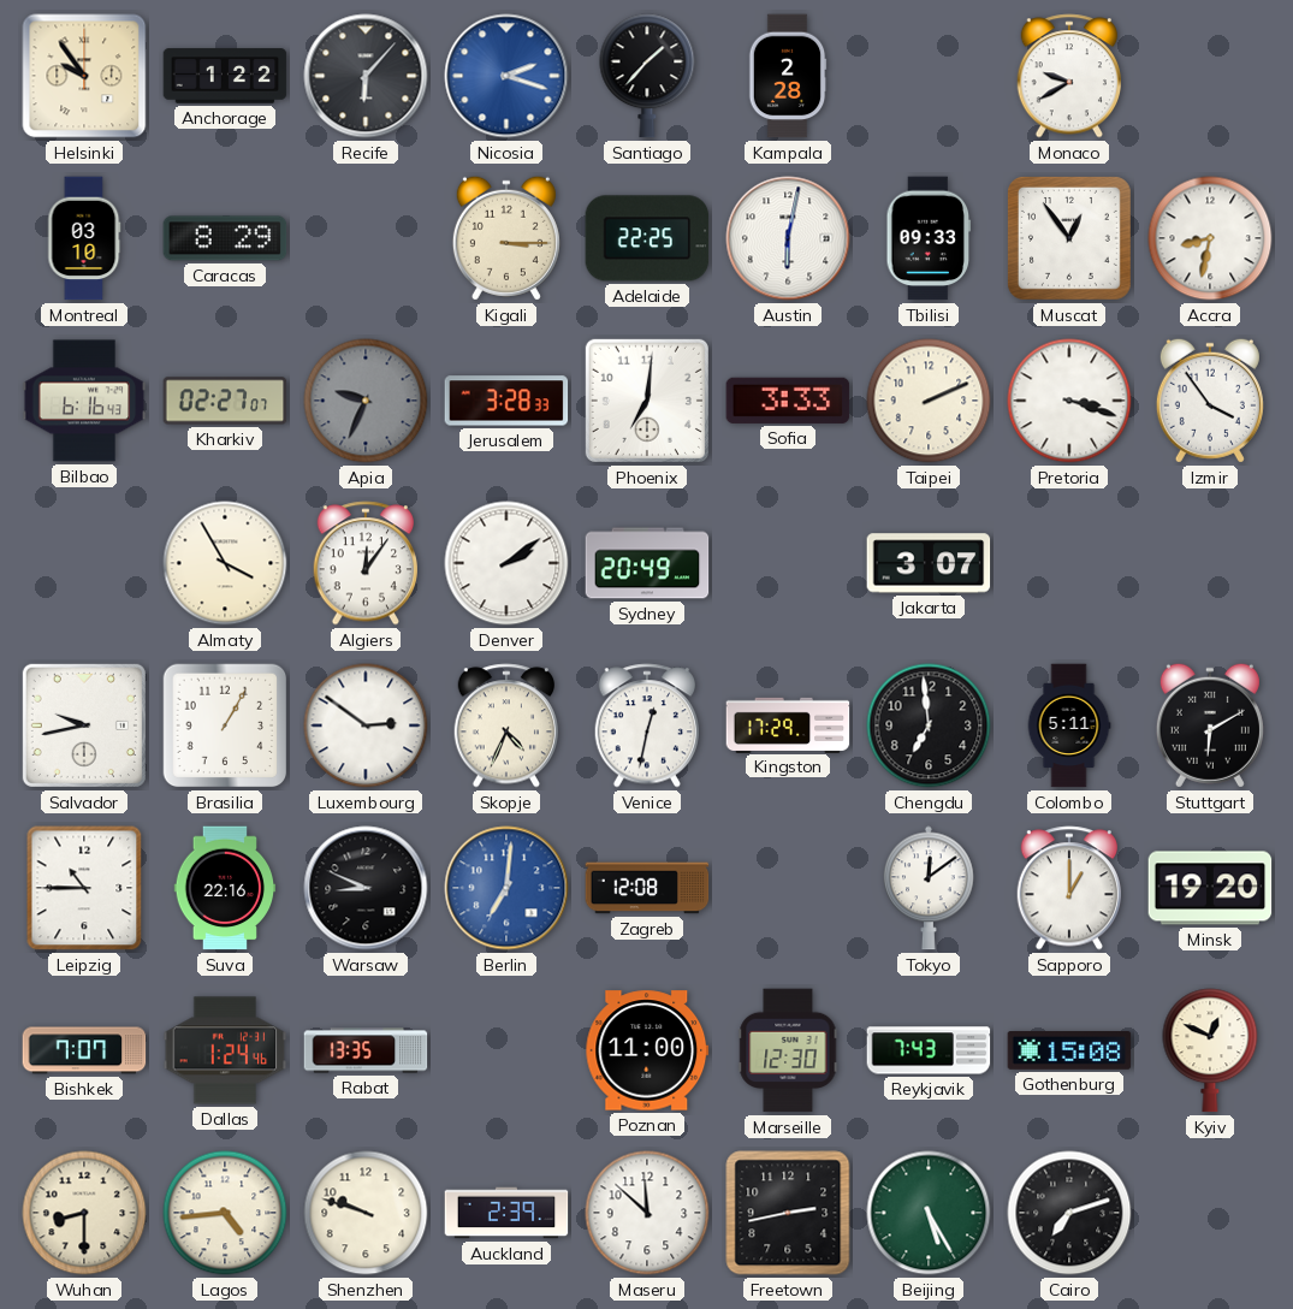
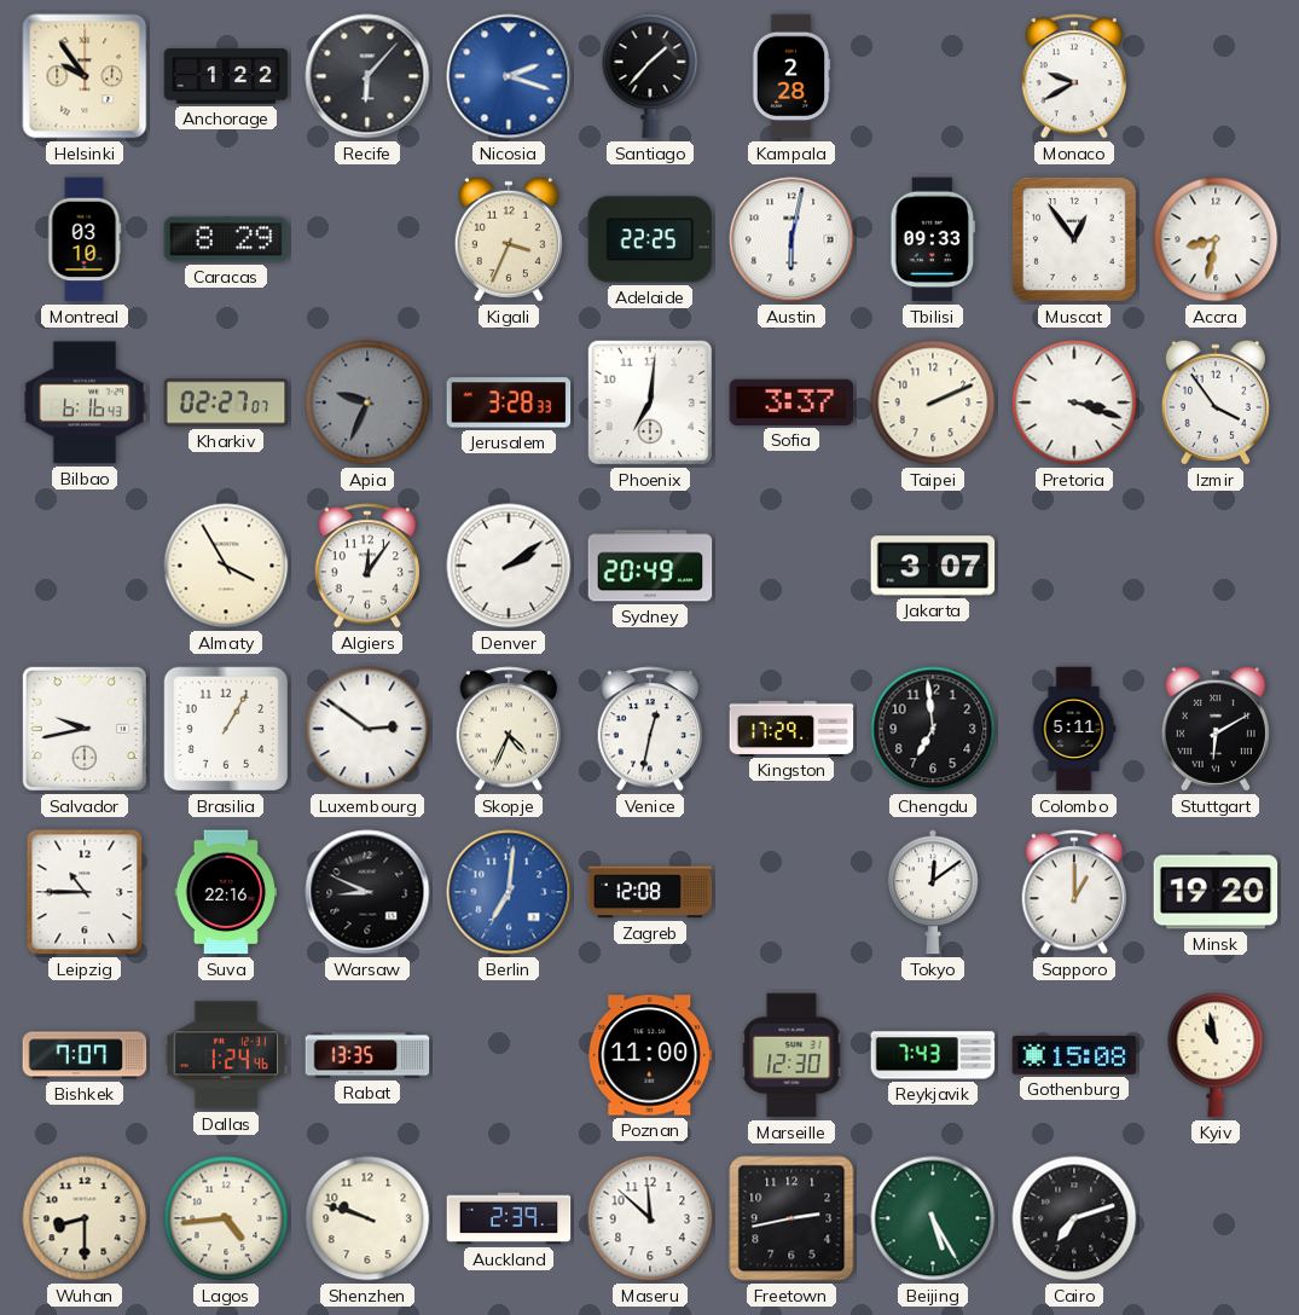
Kigali: 3:15 -> 3:34 (509, 239)
Sofia: 3:33 -> 3:37 (791, 402)
Kyiv: 12:49 -> 10:58 (1216, 1055)
